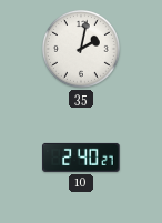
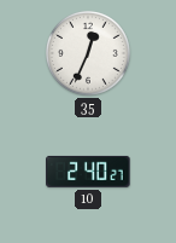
35: 2:02 -> 12:34 (88, 53)
